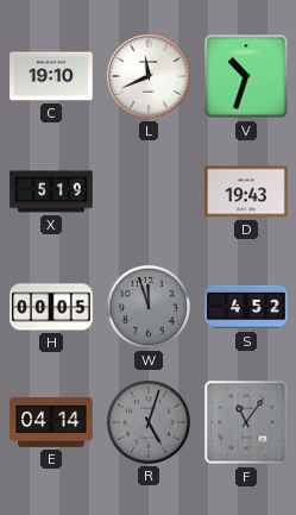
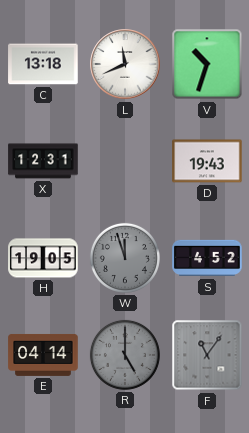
C: 19:10 -> 13:18 (43, 64)
X: 5:19 -> 12:31 (43, 161)
H: 00:05 -> 19:05 (43, 258)
R: 5:03 -> 5:00 (125, 355)
